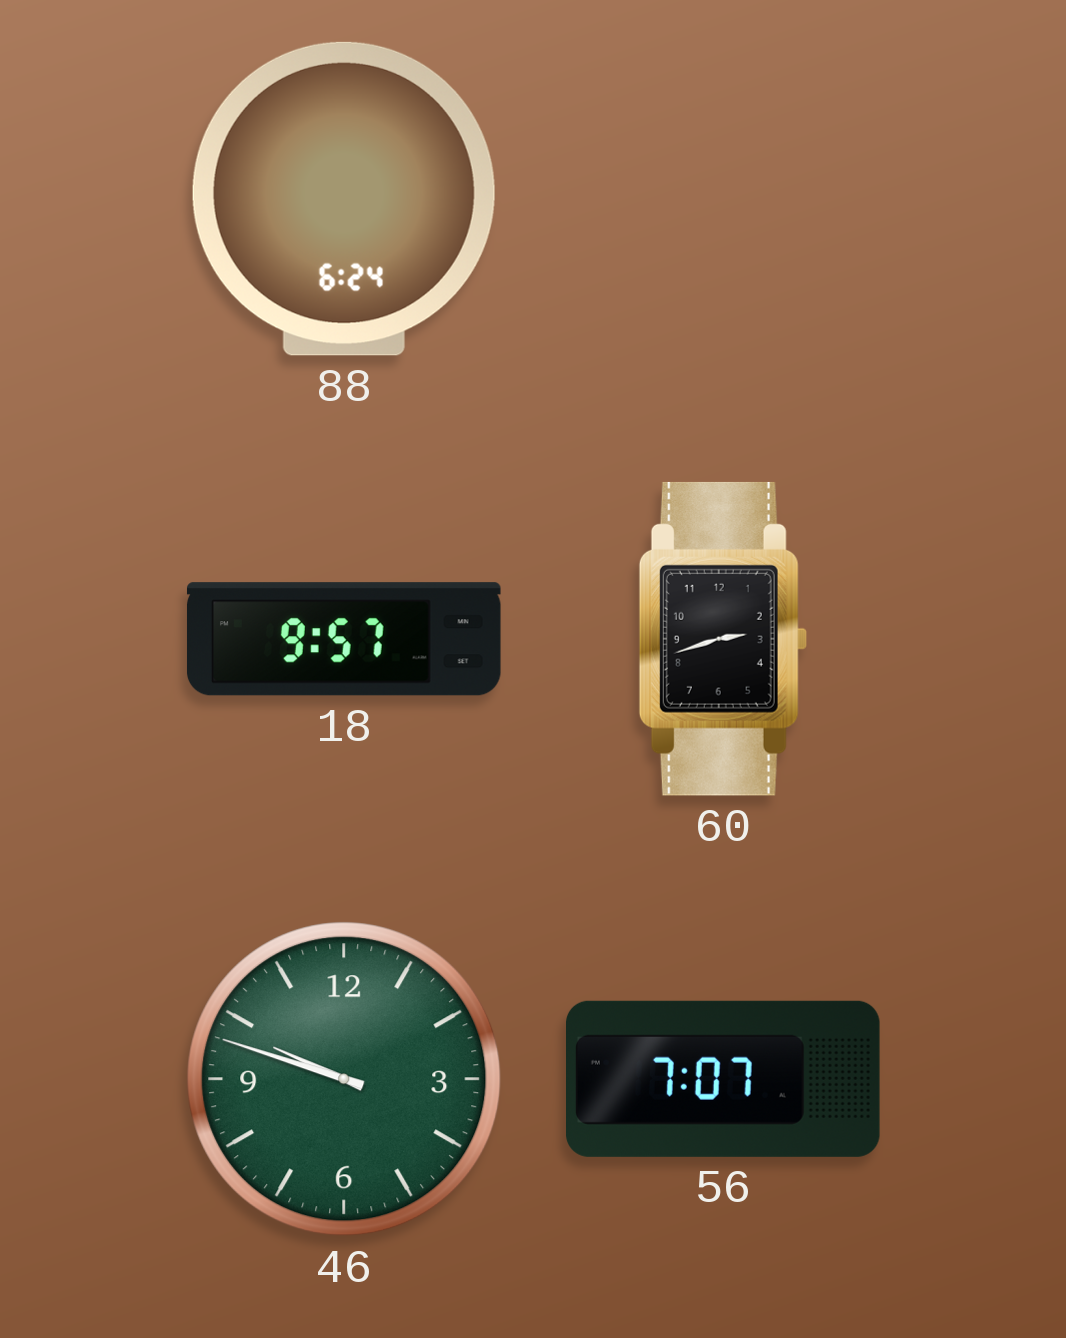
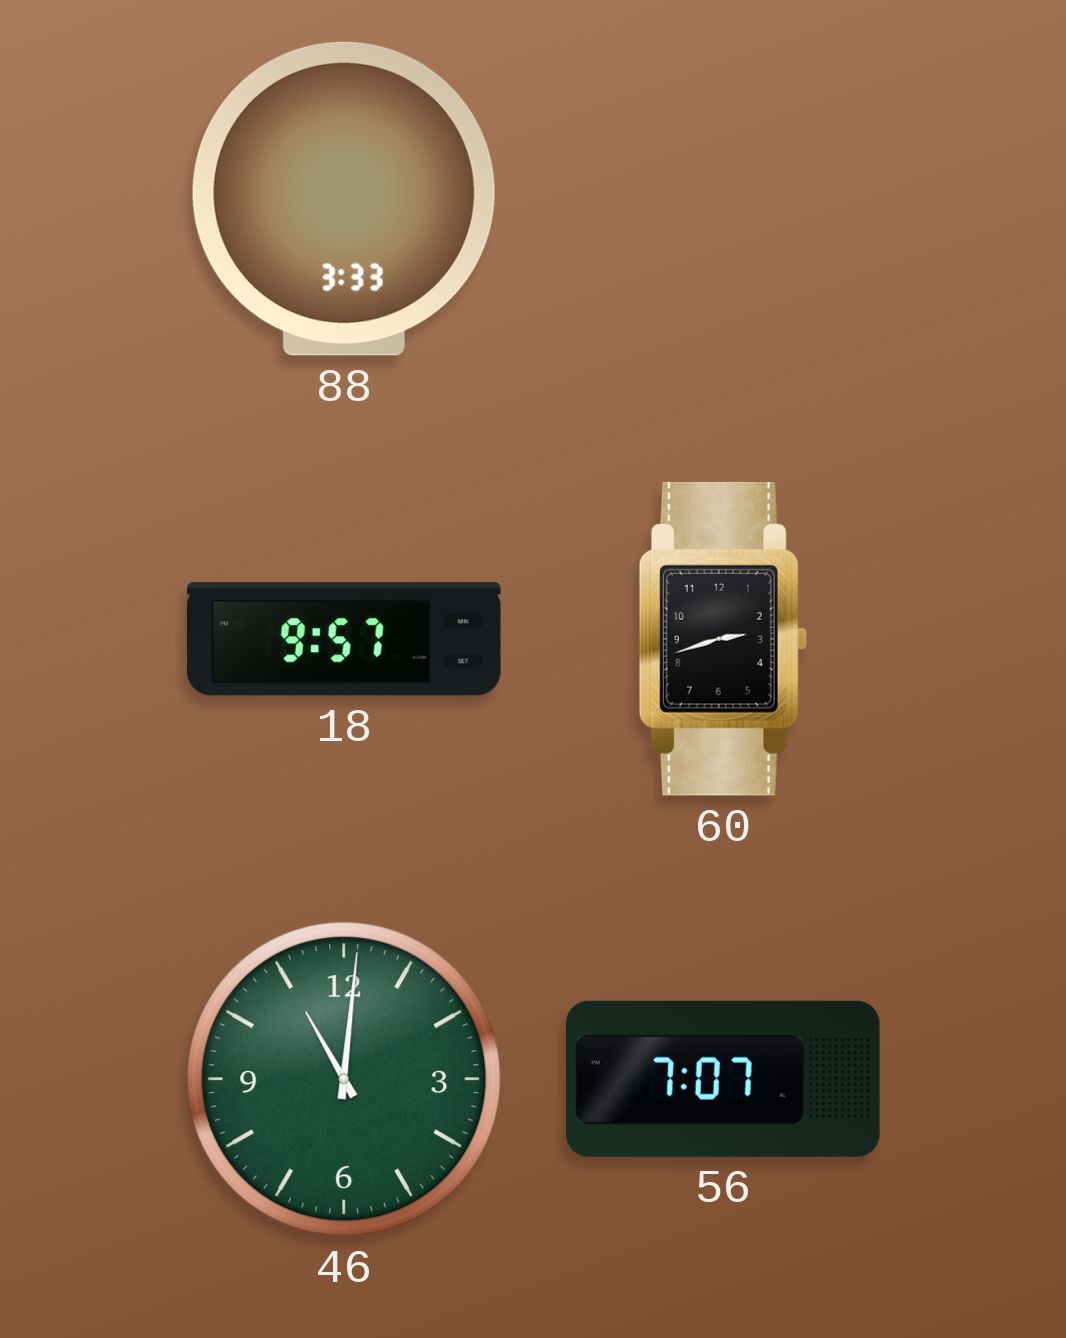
88: 6:24 -> 3:33 (344, 199)
46: 9:48 -> 11:01 (344, 1079)
